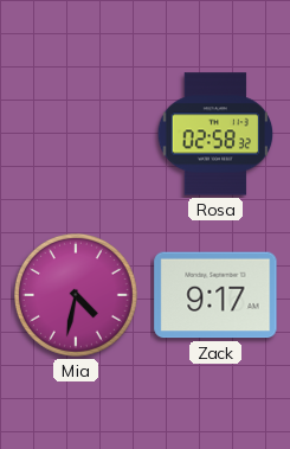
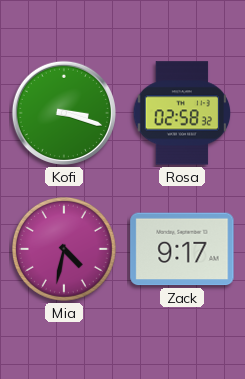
Kofi: none -> 3:18 (64, 113)
